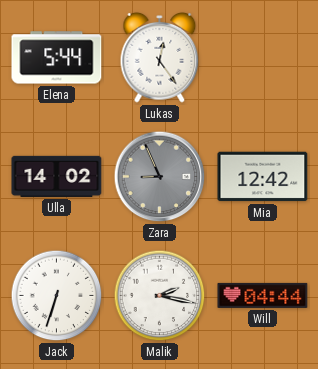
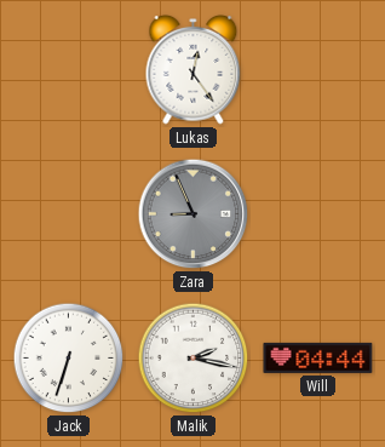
Elena: 5:44 -> none (57, 58)
Ulla: 14:02 -> none (57, 176)
Mia: 12:42 -> none (263, 177)
